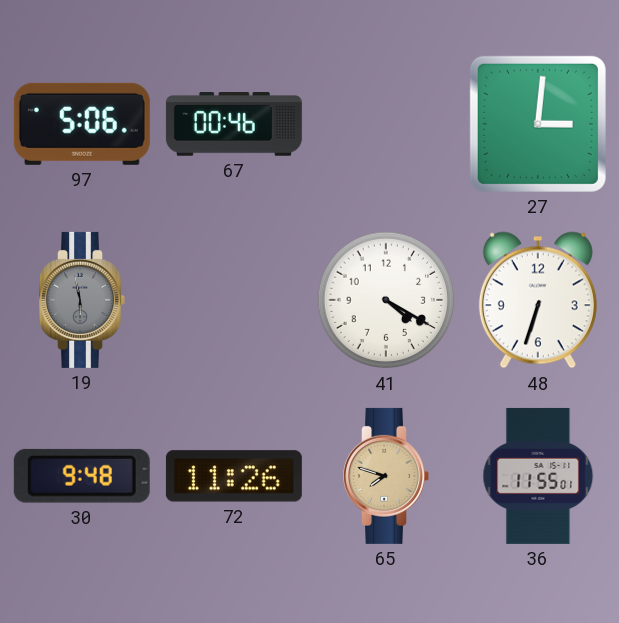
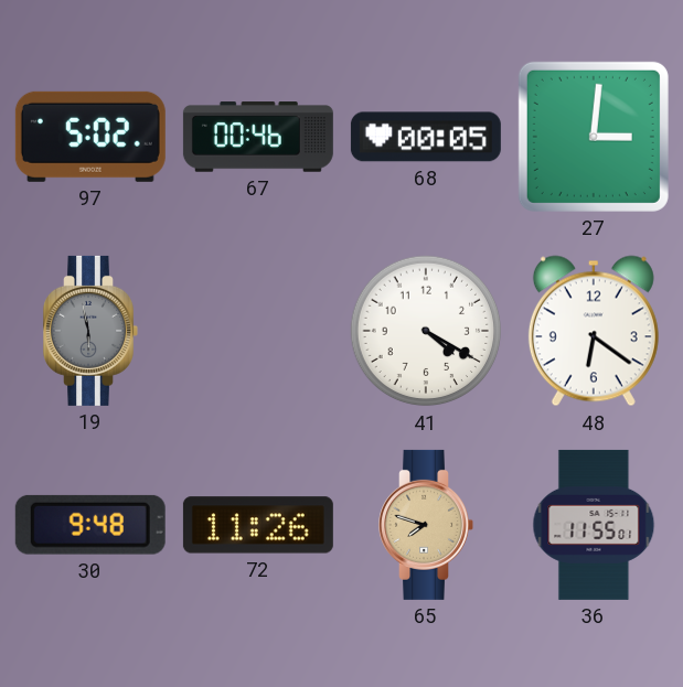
97: 5:06 -> 5:02 (90, 137)
68: none -> 00:05 (426, 137)
48: 6:33 -> 6:21 (594, 331)
